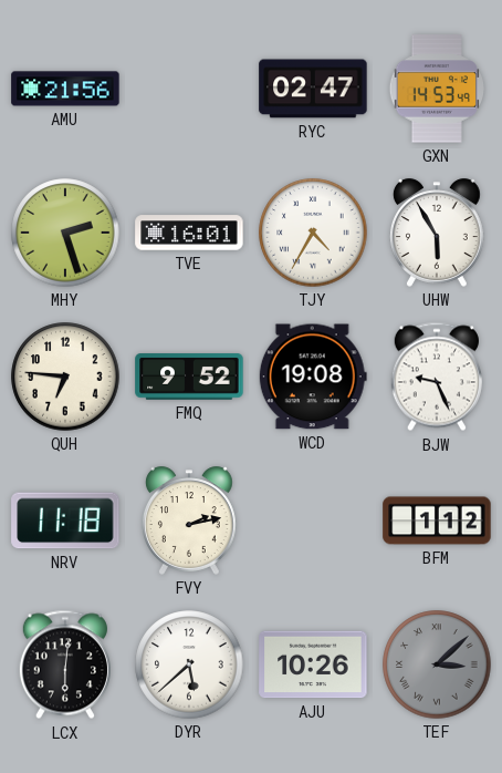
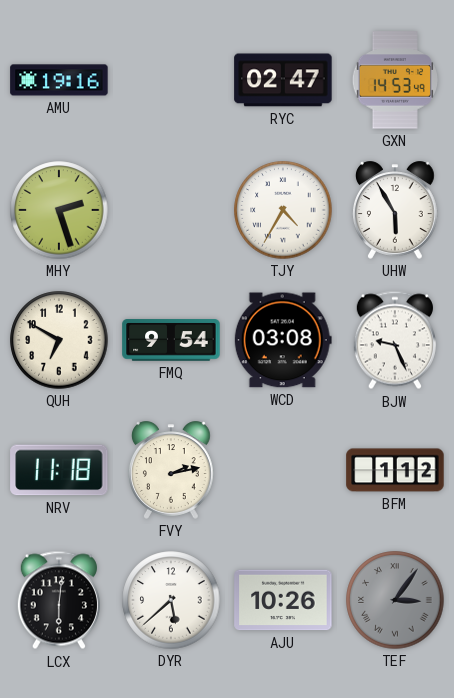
AMU: 21:56 -> 19:16 (59, 80)
TVE: 16:01 -> none (189, 233)
QUH: 6:46 -> 6:50 (59, 340)
FMQ: 9:52 -> 9:54 (171, 340)
WCD: 19:08 -> 03:08 (283, 340)
TEF: 3:08 -> 3:06 (395, 600)
